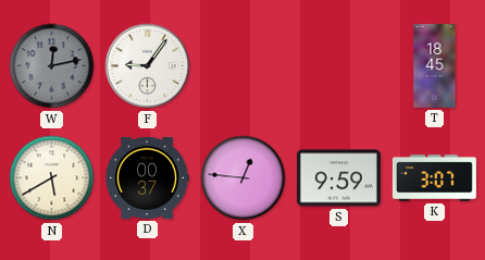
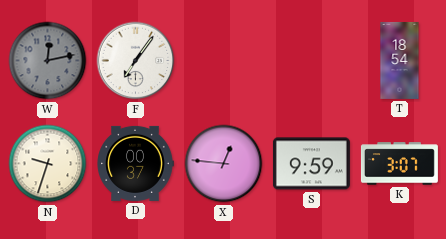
F: 9:06 -> 7:06 (136, 61)
T: 18:45 -> 18:54 (400, 60)
N: 5:40 -> 9:33 (48, 164)
